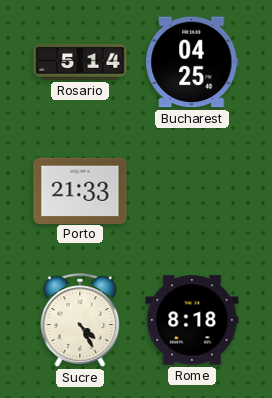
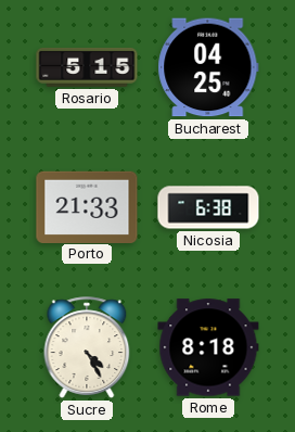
Rosario: 5:14 -> 5:15 (87, 67)
Nicosia: none -> 6:38 (208, 207)
